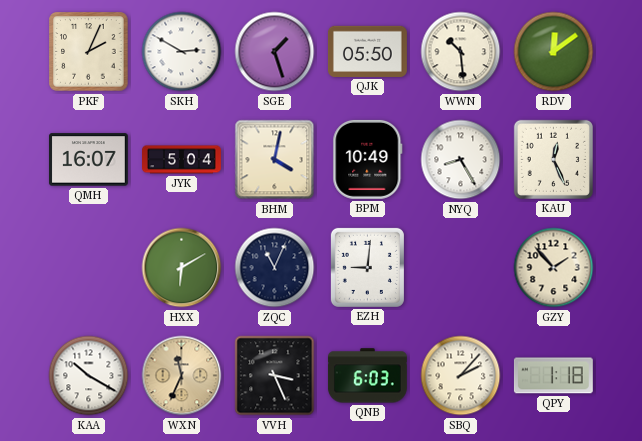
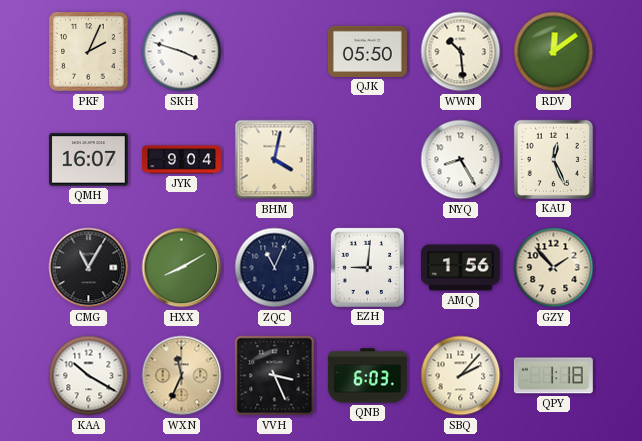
SKH: 2:50 -> 3:48 (182, 52)
SGE: 1:27 -> none (275, 52)
JYK: 5:04 -> 9:04 (182, 160)
BPM: 10:49 -> none (368, 159)
CMG: none -> 11:05 (89, 268)
HXX: 6:10 -> 8:10 (182, 268)
AMQ: none -> 1:56 (461, 268)
